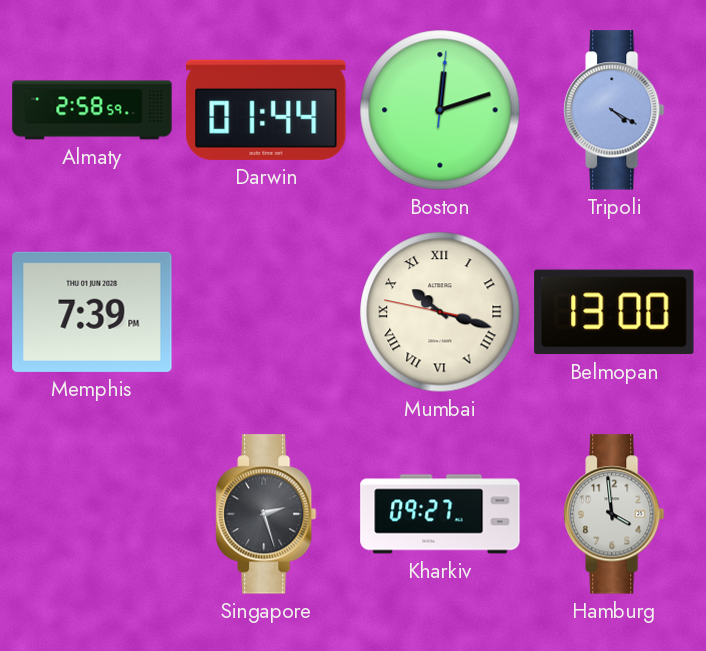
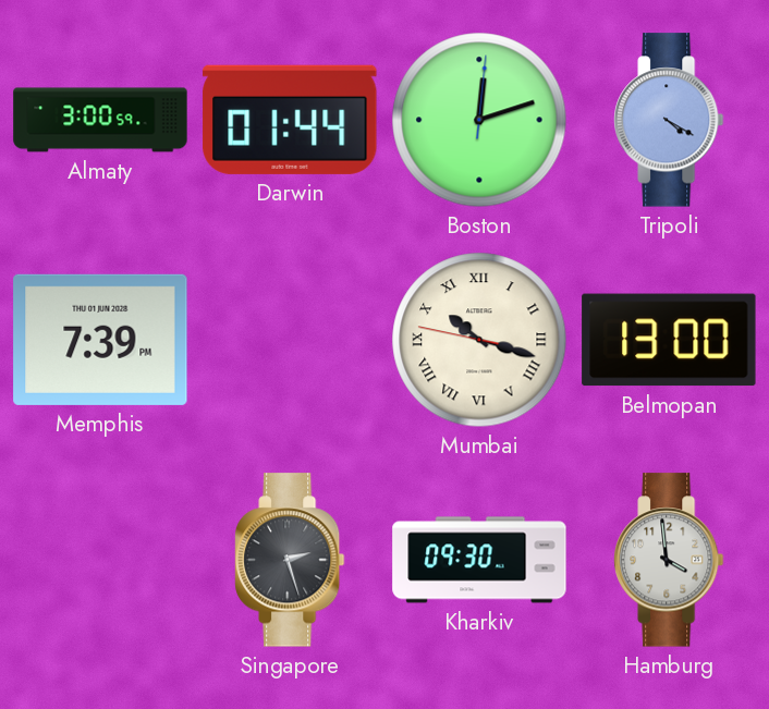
Almaty: 2:58 -> 3:00 (100, 120)
Kharkiv: 09:27 -> 09:30 (479, 560)
